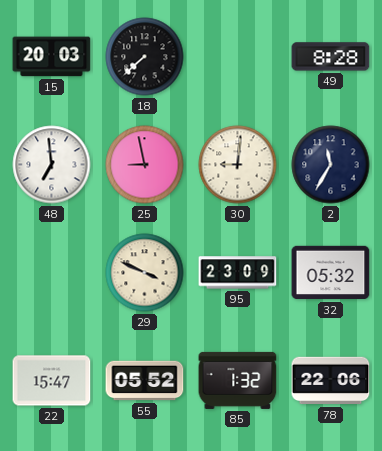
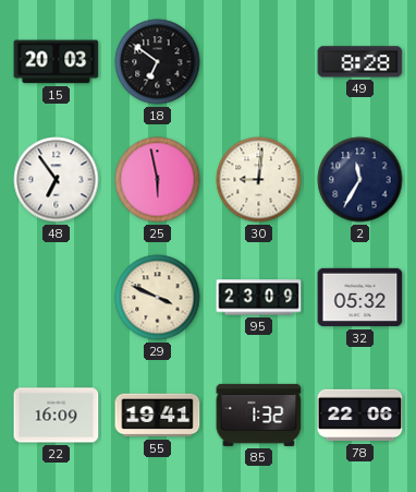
18: 7:38 -> 6:51 (158, 62)
48: 6:59 -> 6:54 (57, 180)
25: 8:58 -> 5:58 (158, 180)
22: 15:47 -> 16:09 (57, 416)
55: 05:52 -> 19:41 (158, 416)
